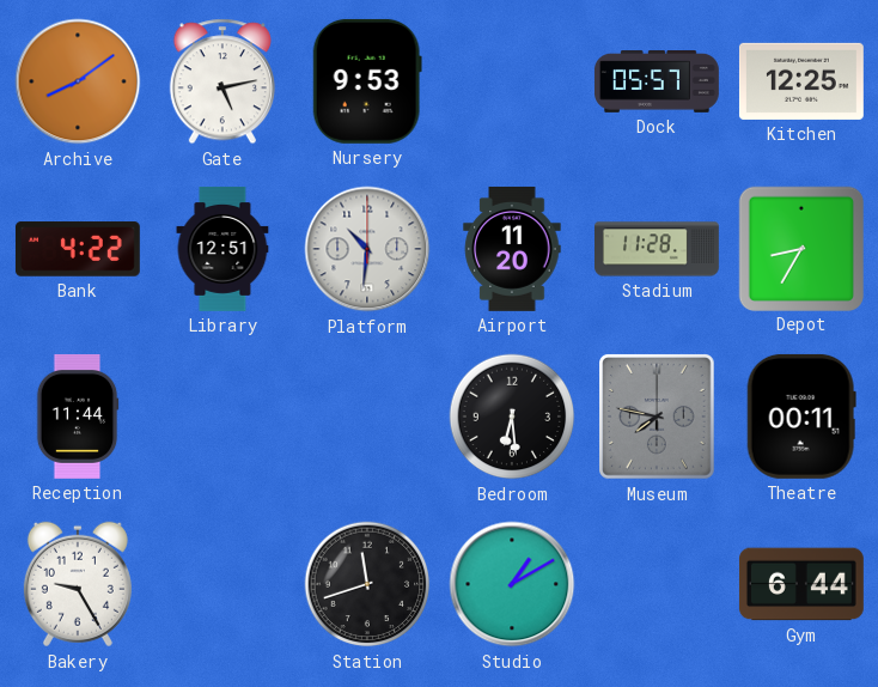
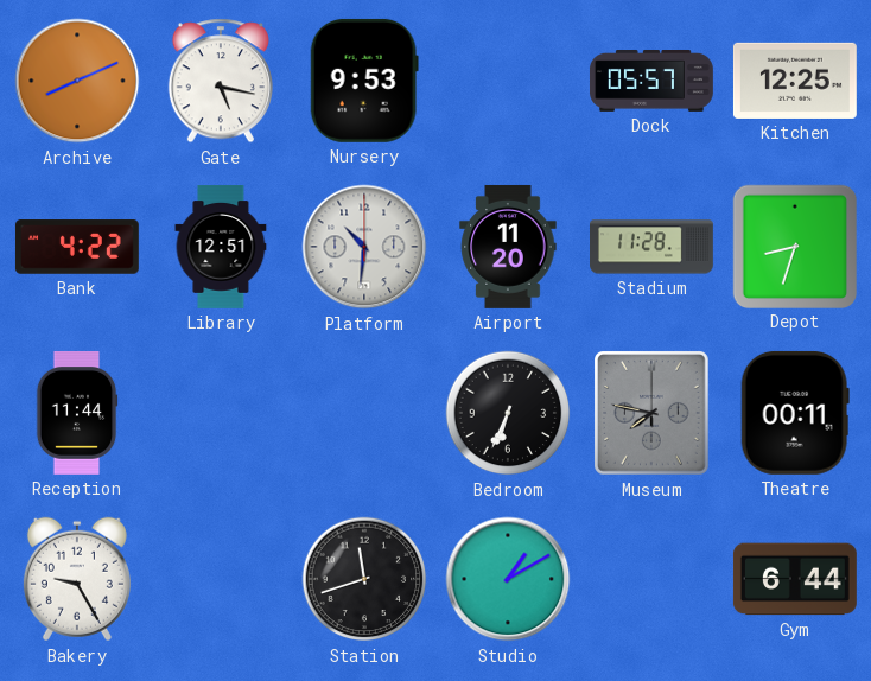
Archive: 8:09 -> 8:11 (77, 81)
Gate: 5:13 -> 5:17 (221, 81)
Depot: 8:35 -> 8:33 (794, 246)
Bedroom: 6:29 -> 6:34 (508, 413)
